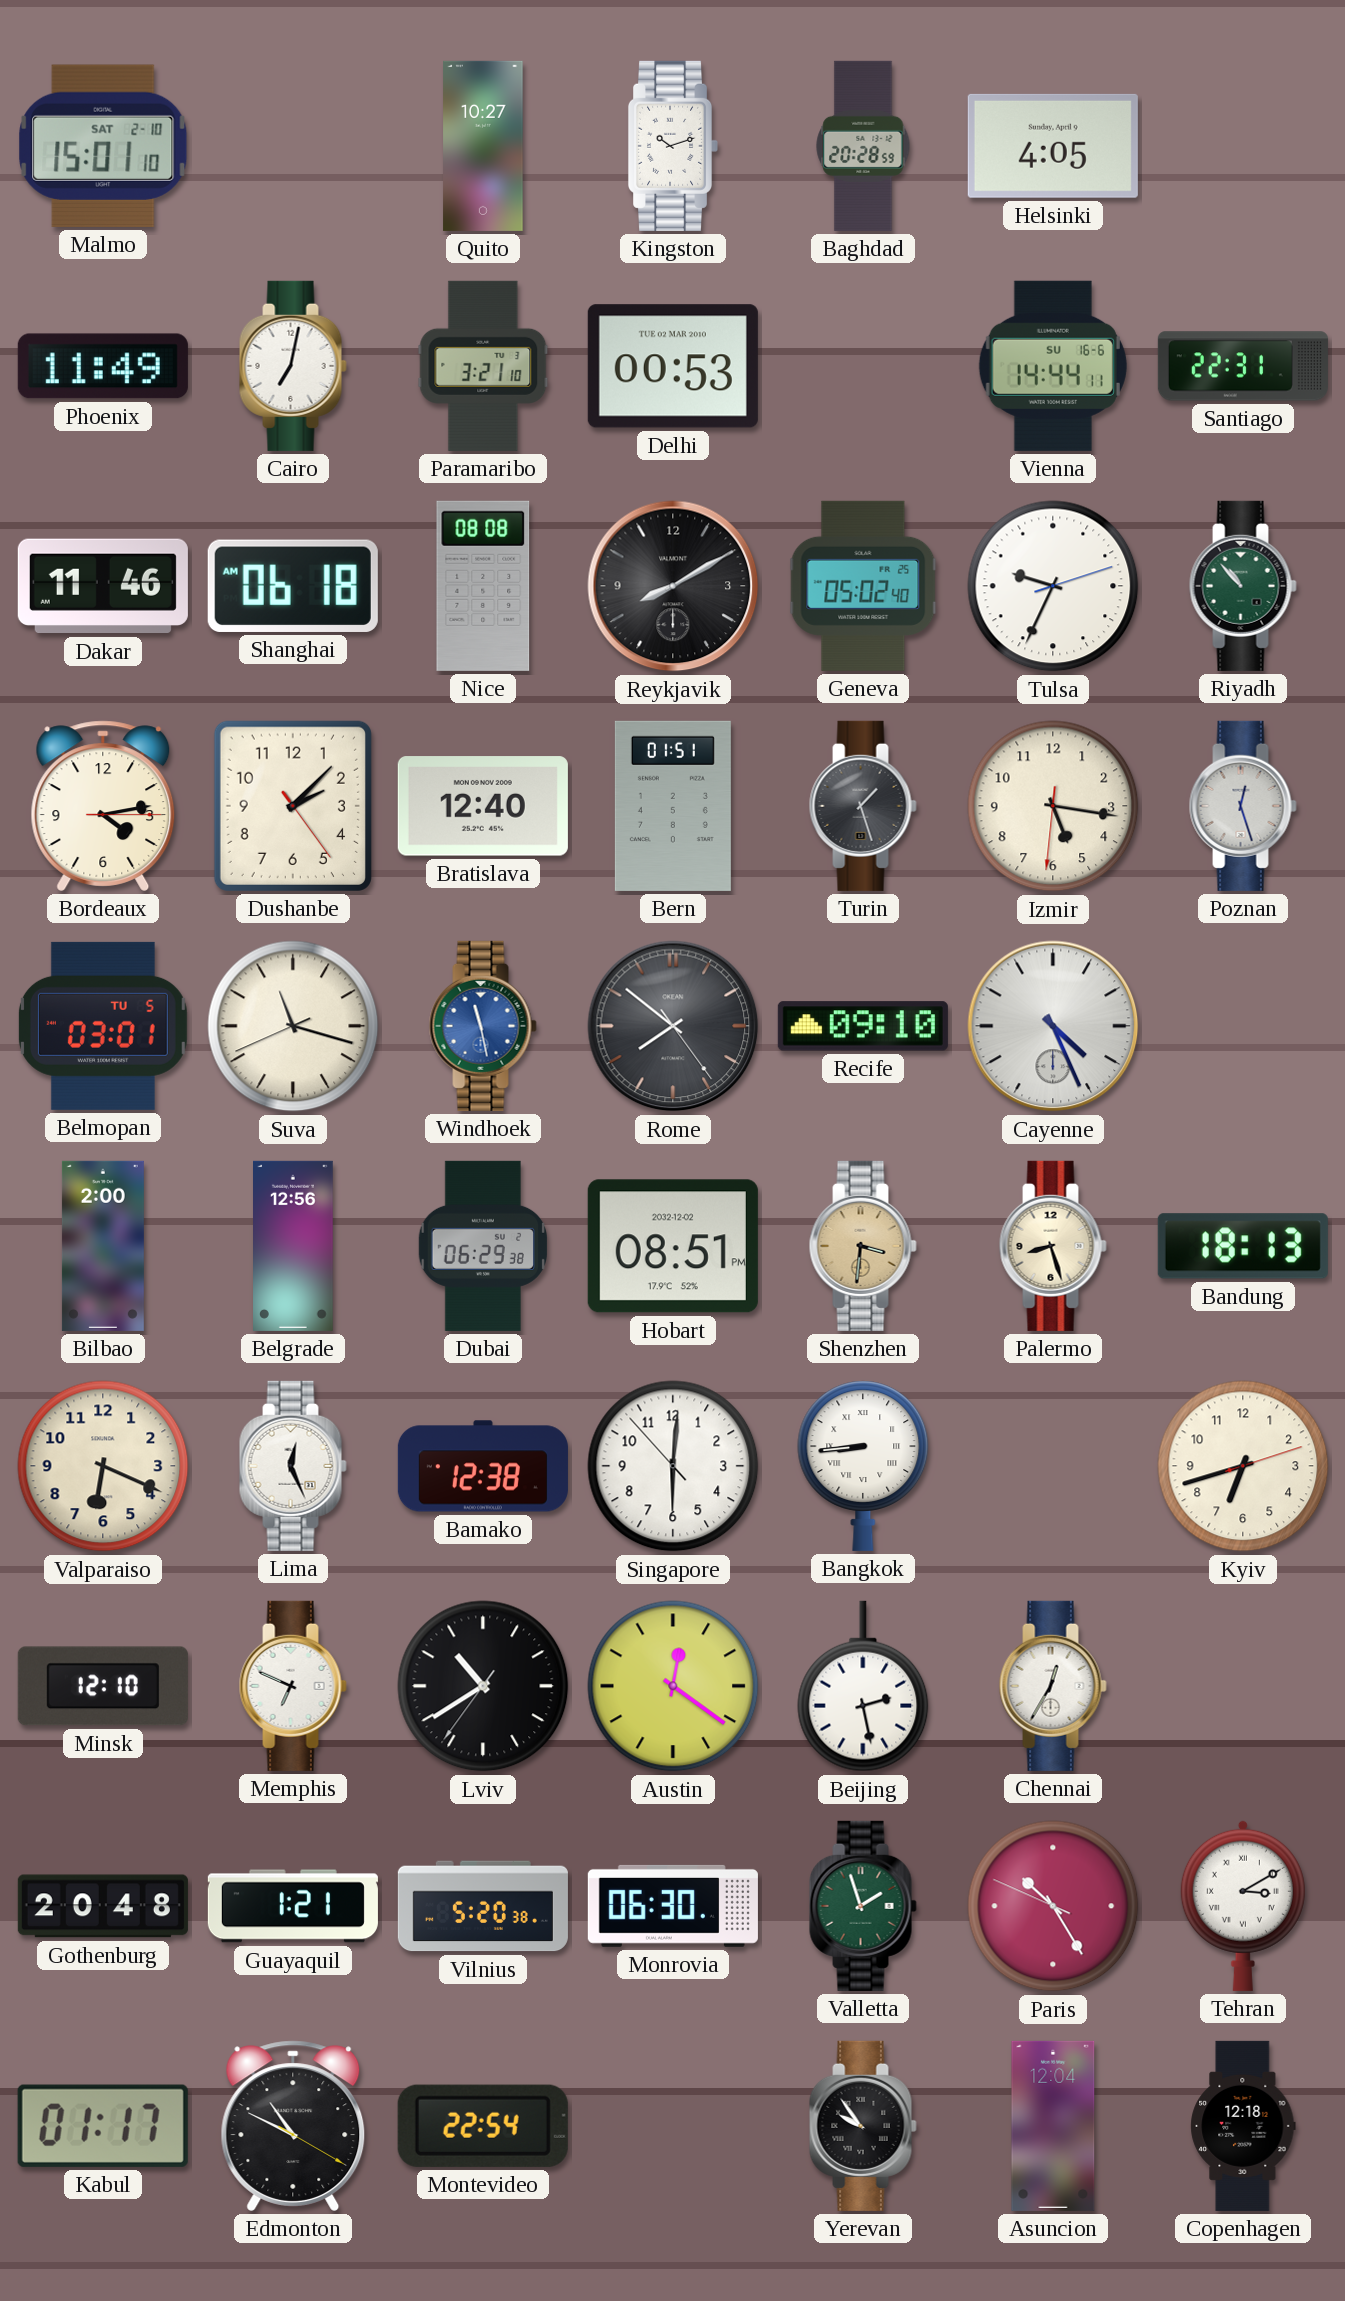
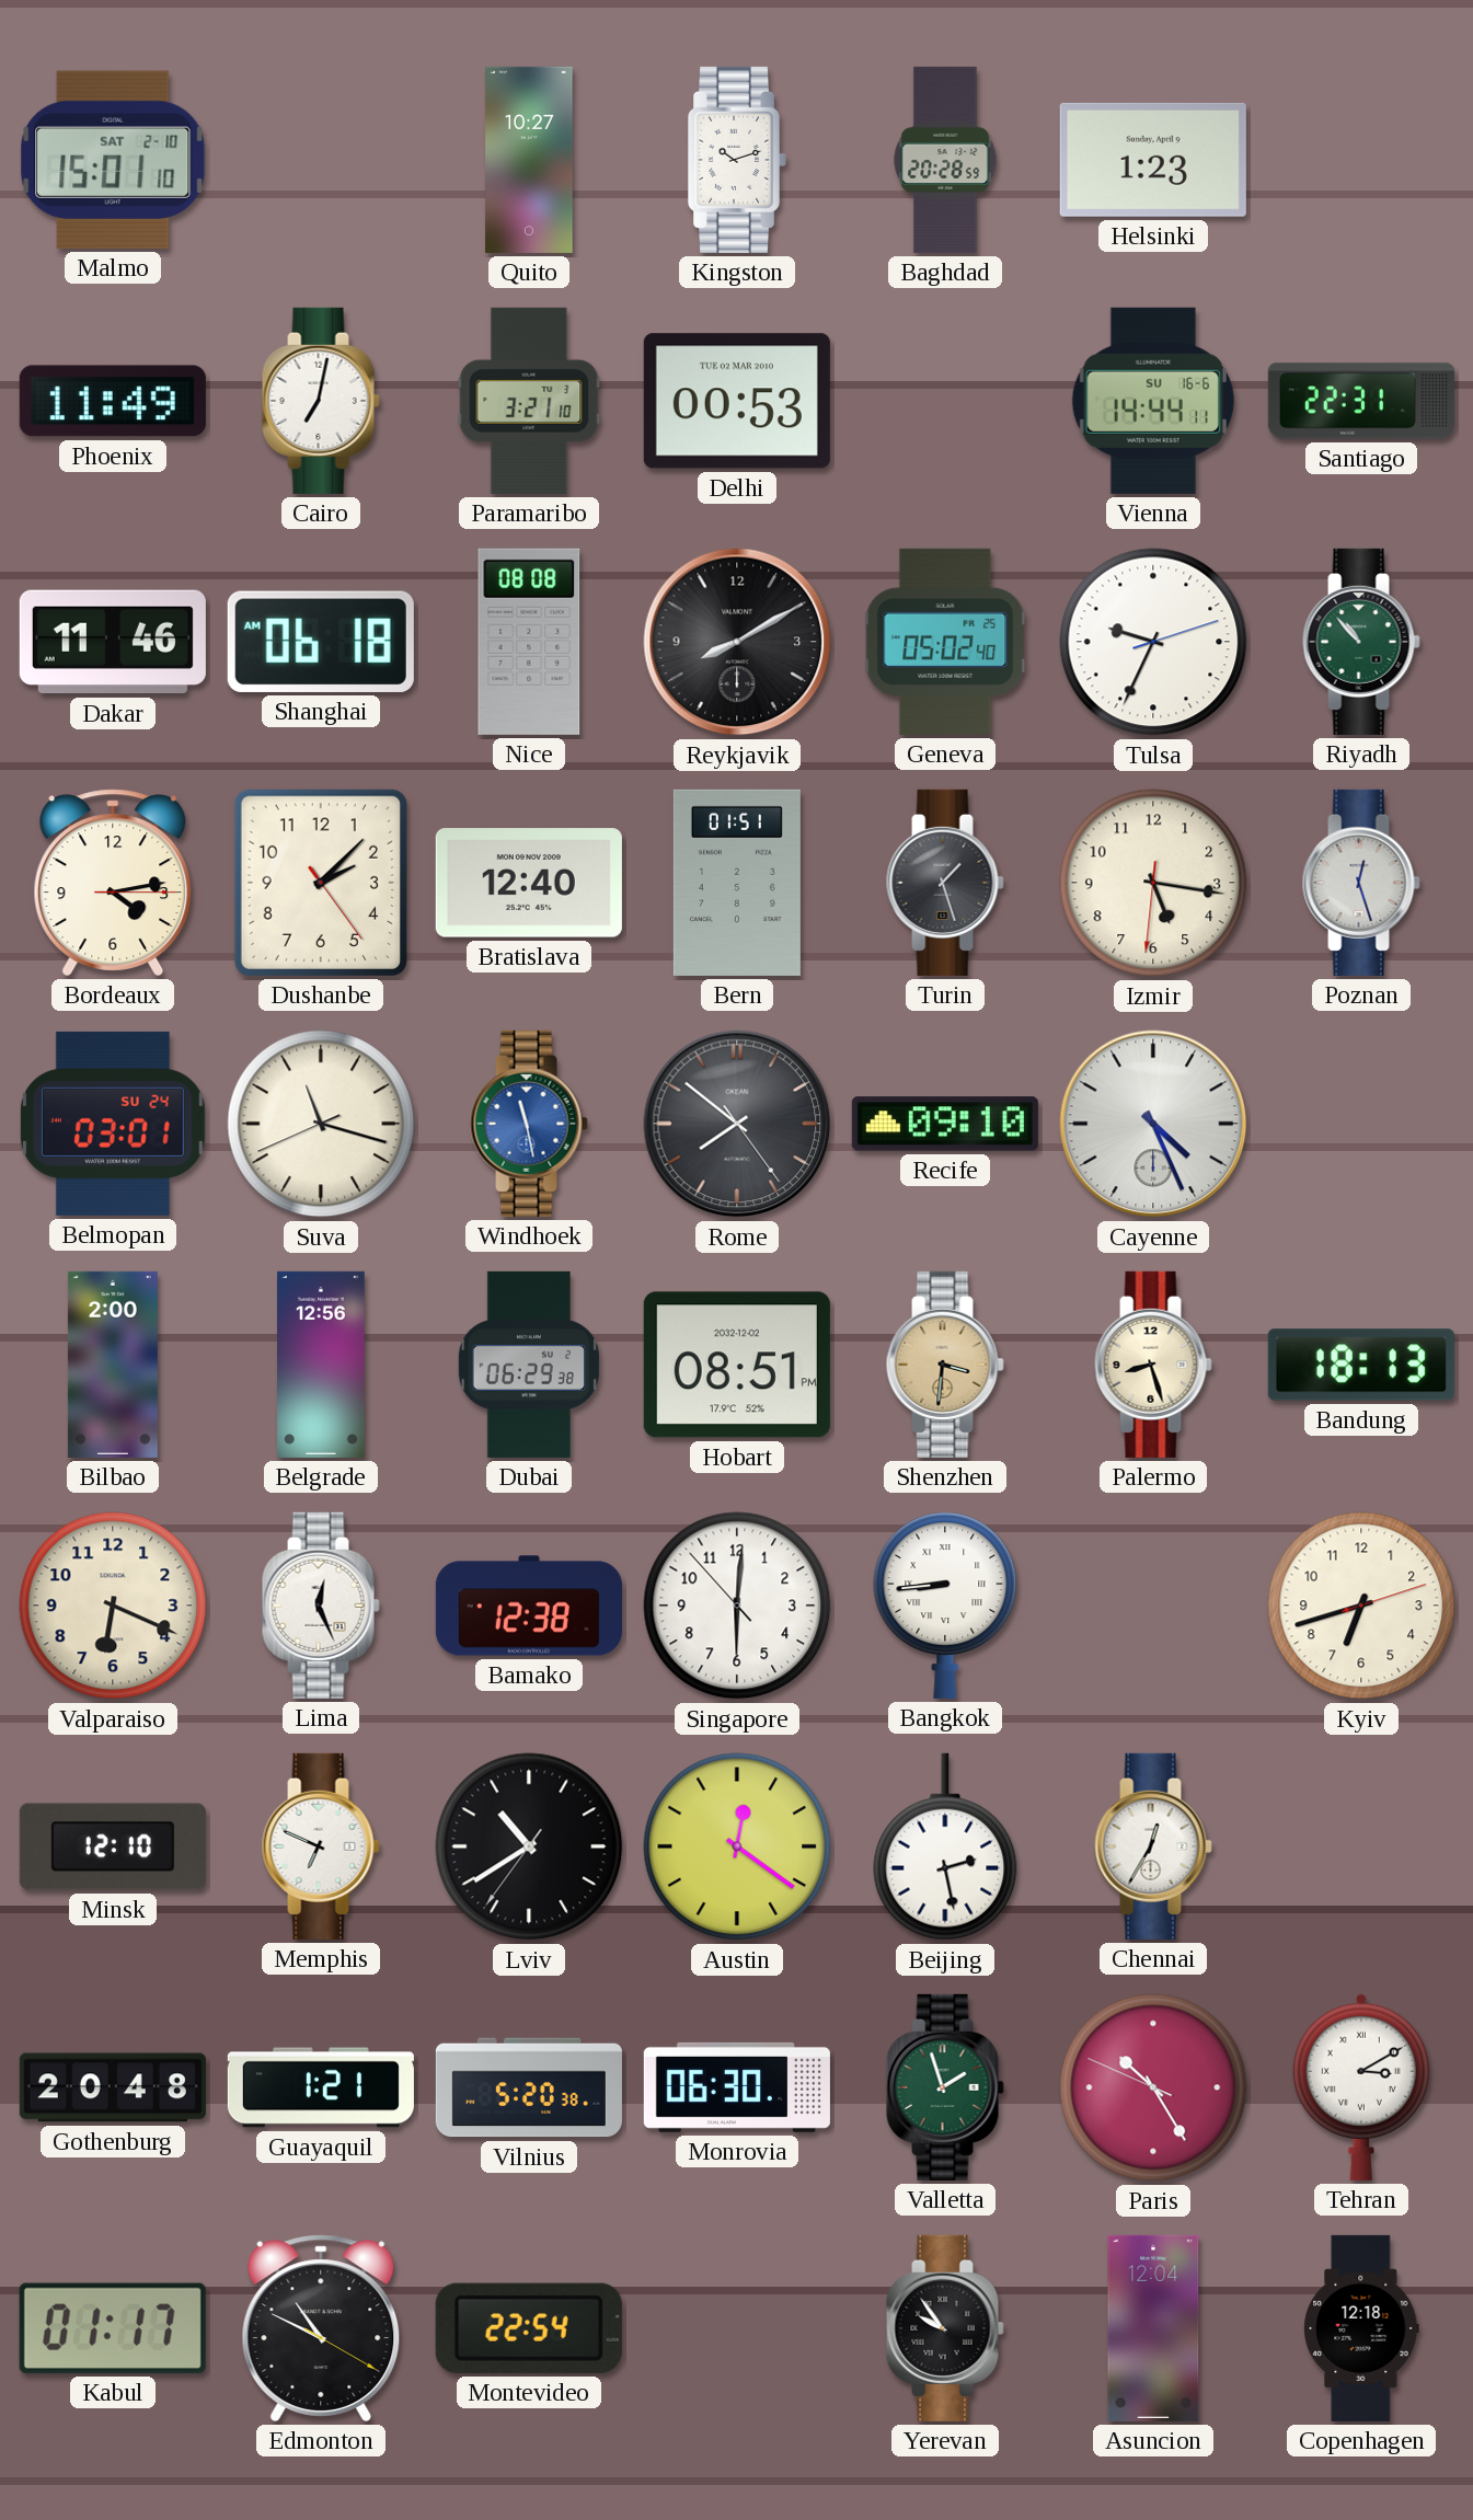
Helsinki: 4:05 -> 1:23 (1153, 160)
Belmopan date: TU 5 -> SU 24 (113, 1124)
